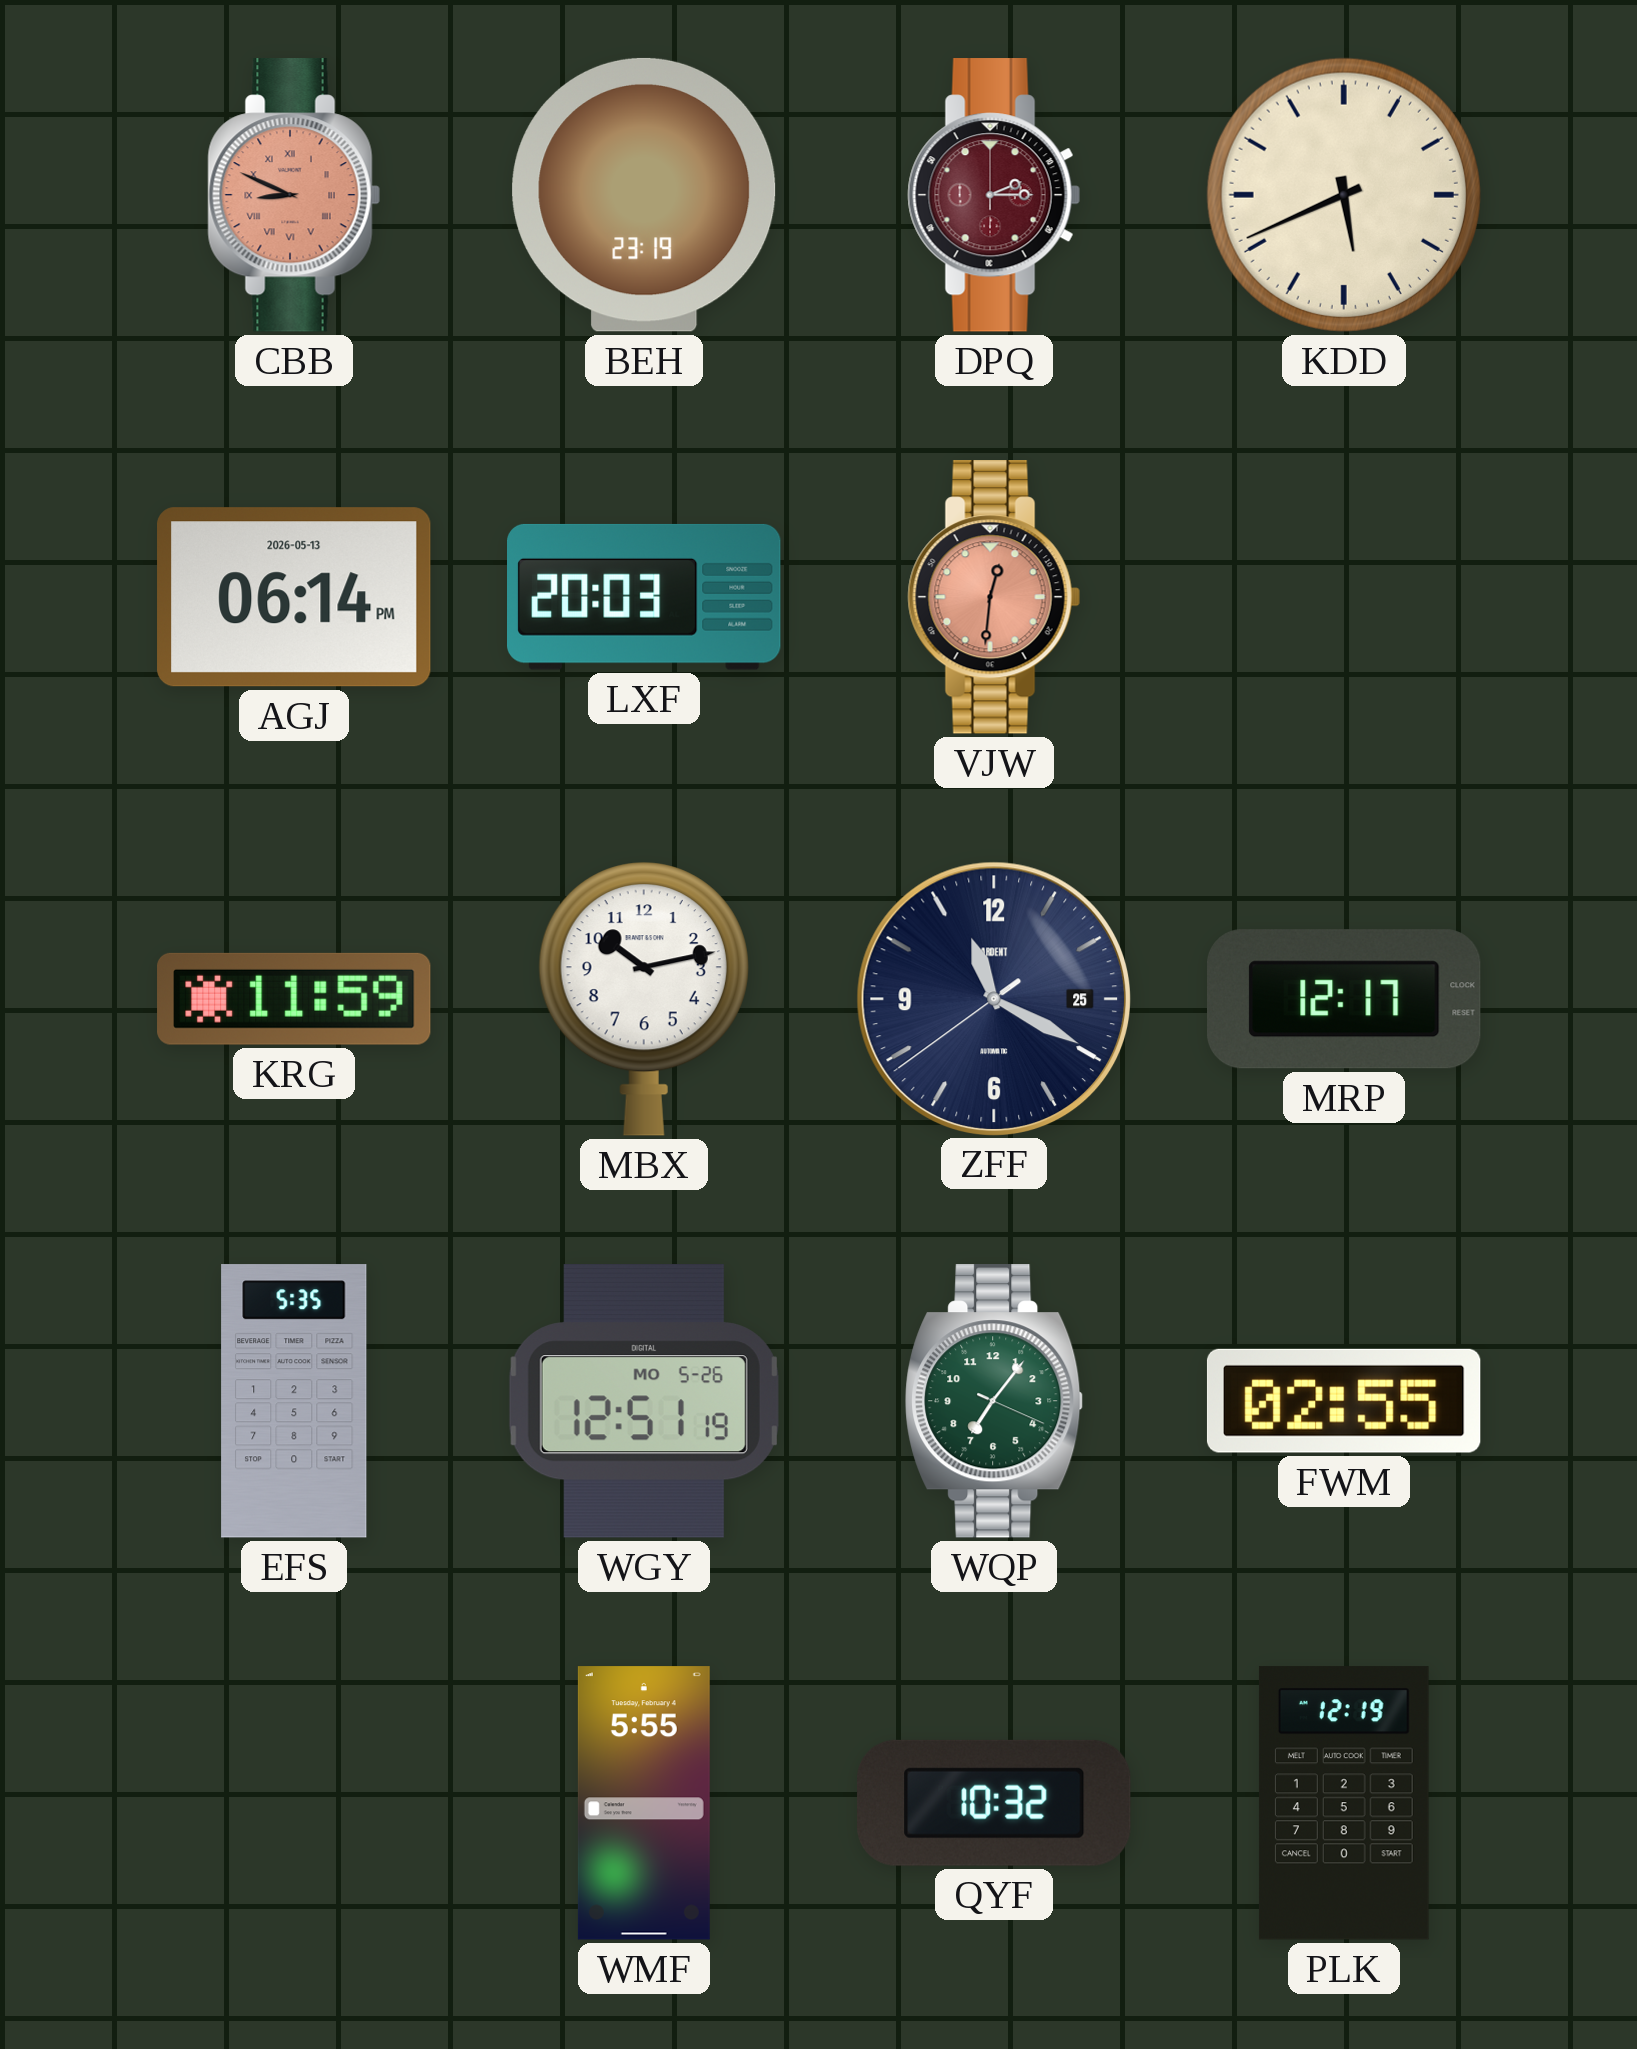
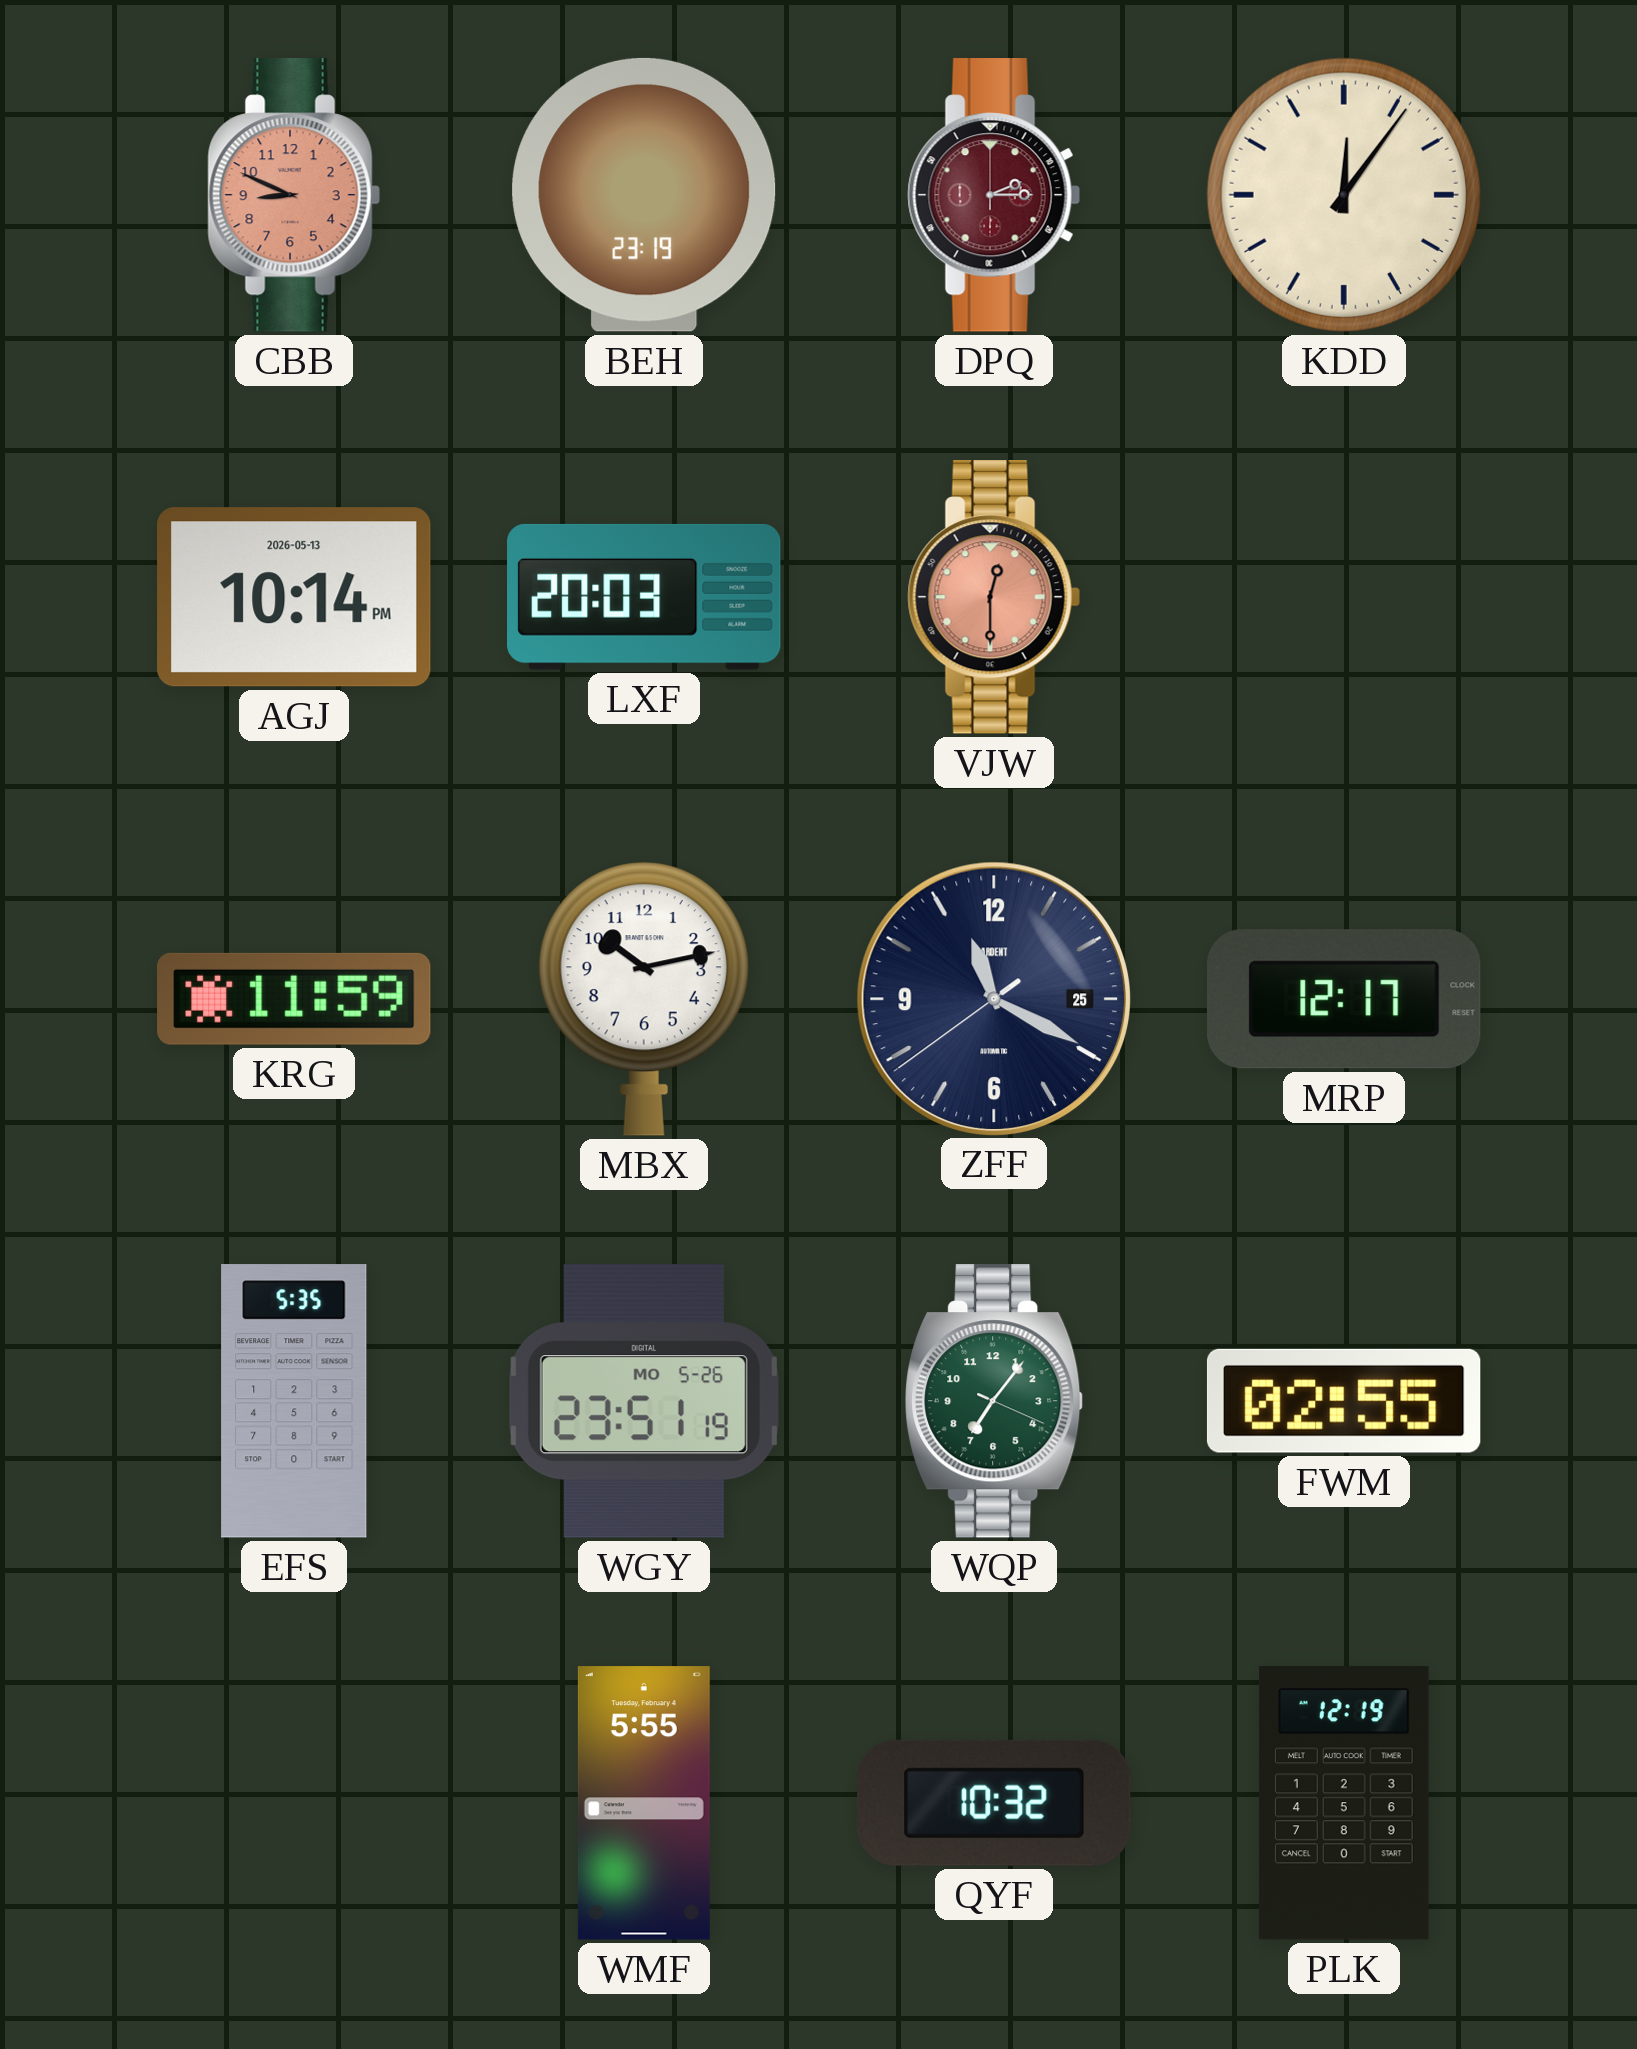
CBB numerals: Roman -> Arabic (294, 195)
KDD: 5:41 -> 12:06 (1344, 195)
AGJ: 06:14 -> 10:14 (295, 597)
VJW: 12:31 -> 12:30 (994, 597)
WGY: 12:51 -> 23:51 (644, 1402)
